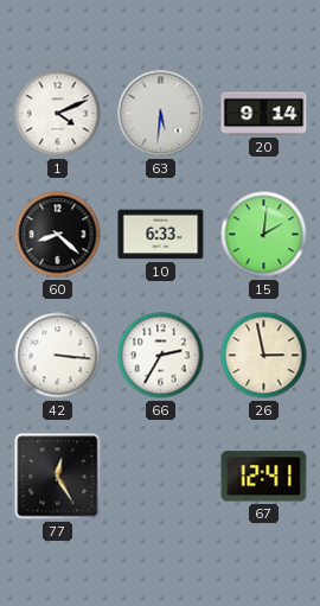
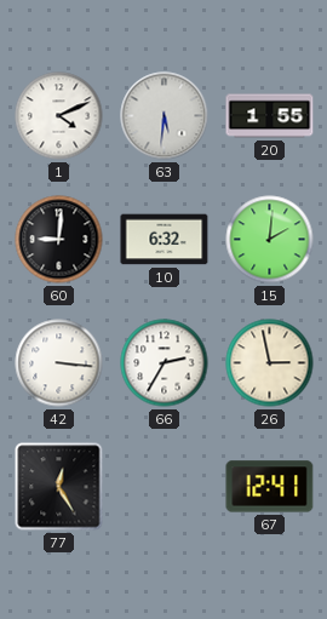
20: 9:14 -> 1:55 (270, 116)
60: 8:22 -> 9:01 (59, 240)
10: 6:33 -> 6:32 (165, 240)
